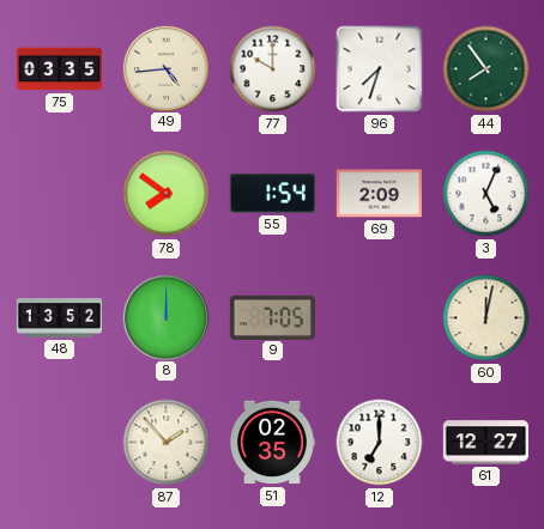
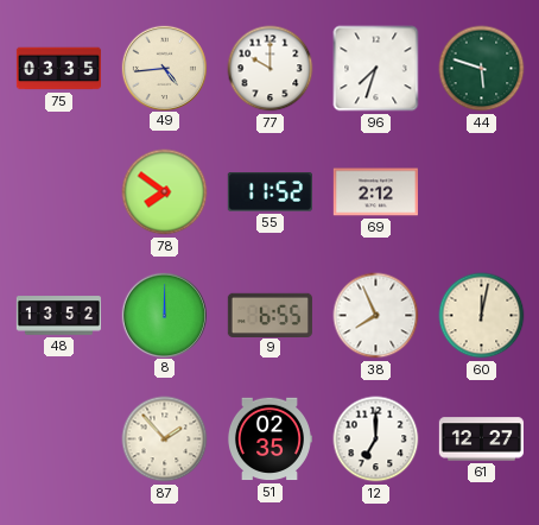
44: 7:54 -> 5:48 (482, 69)
55: 1:54 -> 11:52 (269, 192)
69: 2:09 -> 2:12 (375, 192)
3: 5:04 -> none (486, 194)
9: 7:05 -> 6:55 (269, 315)
38: none -> 7:56 (376, 316)
